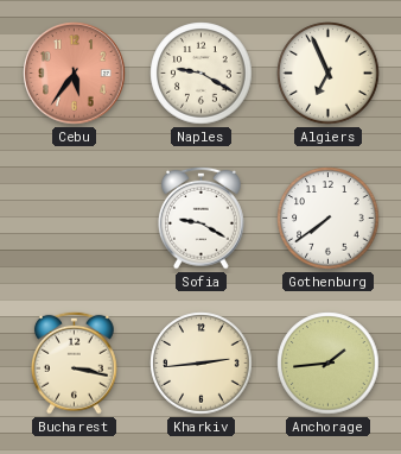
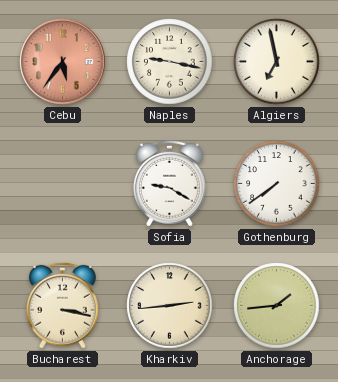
Naples: 9:20 -> 9:17 (170, 62)
Algiers: 6:56 -> 6:58 (277, 62)
